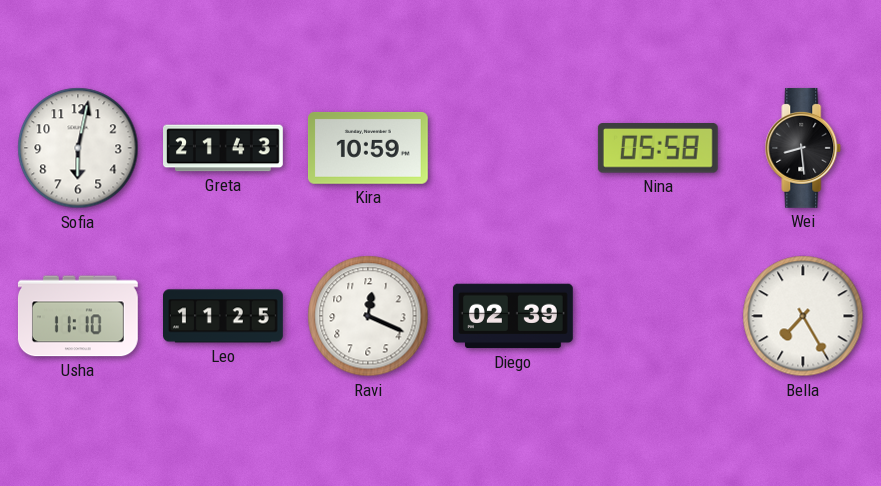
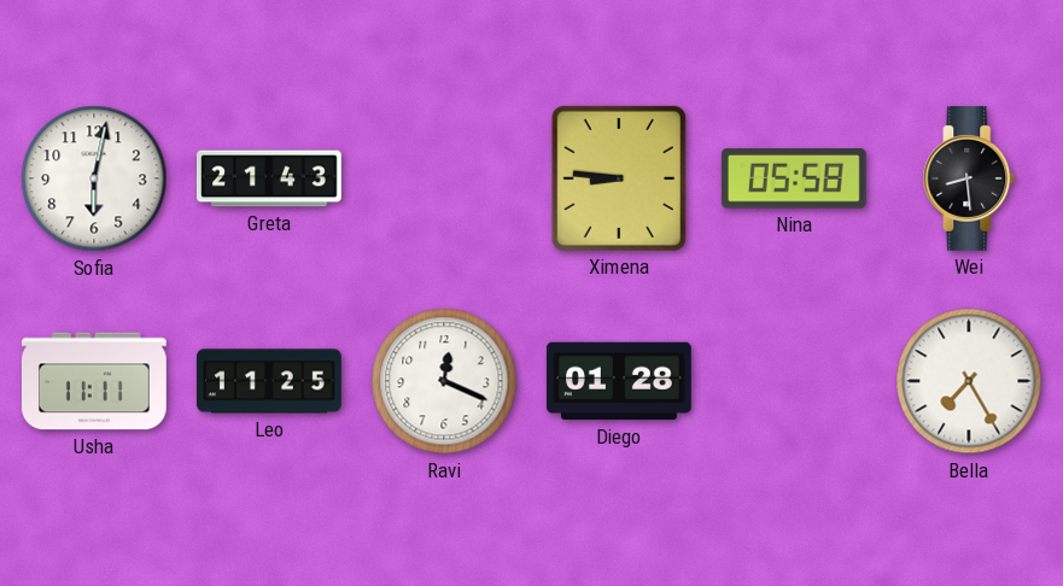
Kira: 10:59 -> none (368, 148)
Ximena: none -> 8:46 (619, 178)
Usha: 11:10 -> 11:11 (94, 381)
Diego: 02:39 -> 01:28 (619, 381)
